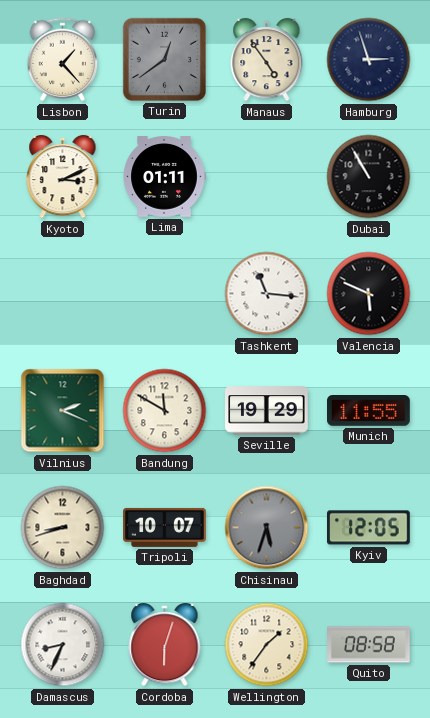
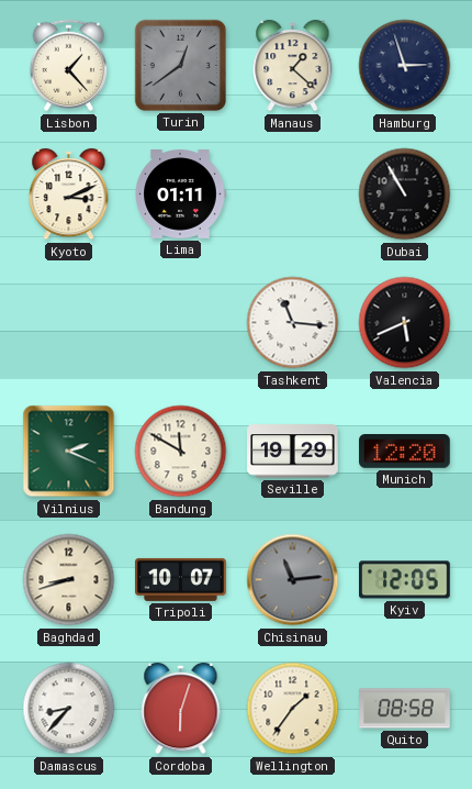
Manaus: 4:54 -> 1:22 (293, 66)
Valencia: 5:49 -> 5:41 (405, 323)
Munich: 11:55 -> 12:20 (405, 452)
Chisinau: 5:33 -> 11:14 (293, 580)
Damascus: 8:34 -> 8:37 (69, 709)
